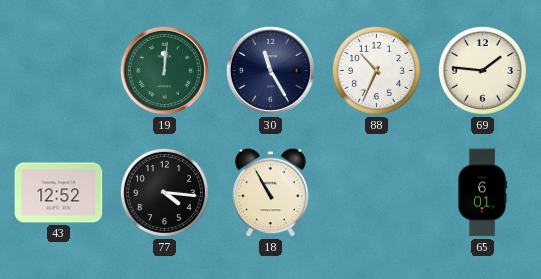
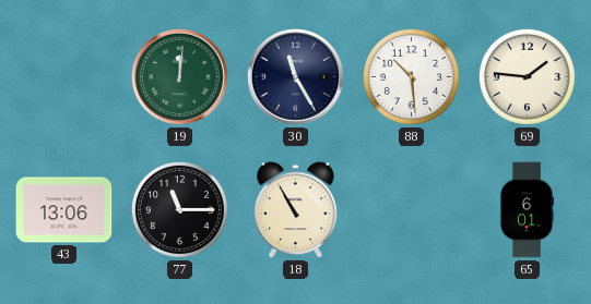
88: 10:34 -> 10:29 (411, 76)
43: 12:52 -> 13:06 (64, 210)
77: 4:16 -> 11:15 (179, 209)
